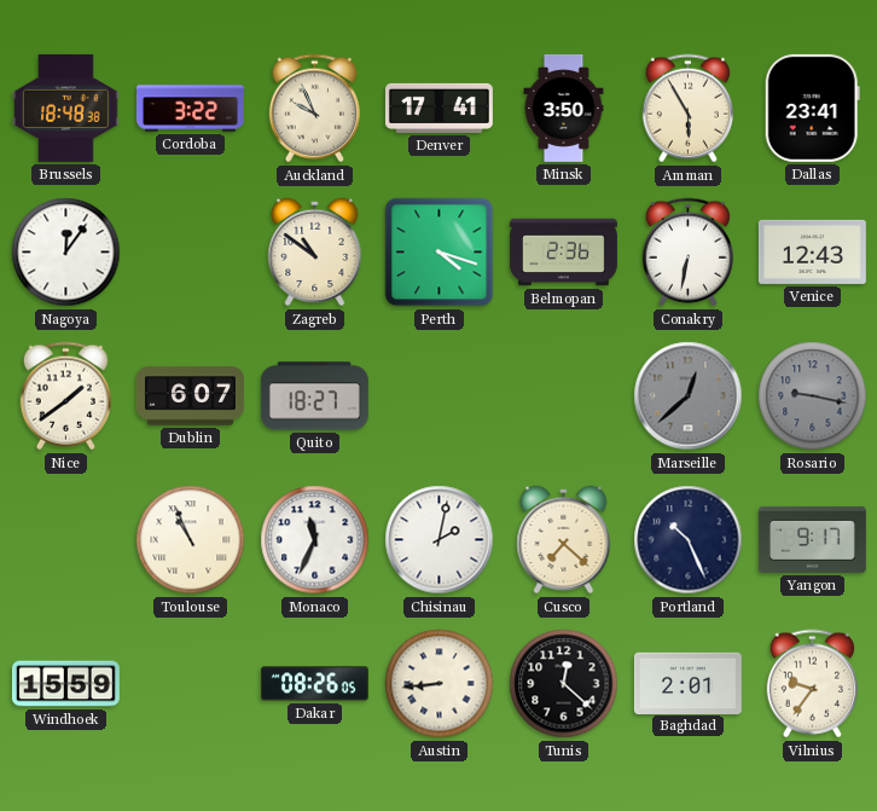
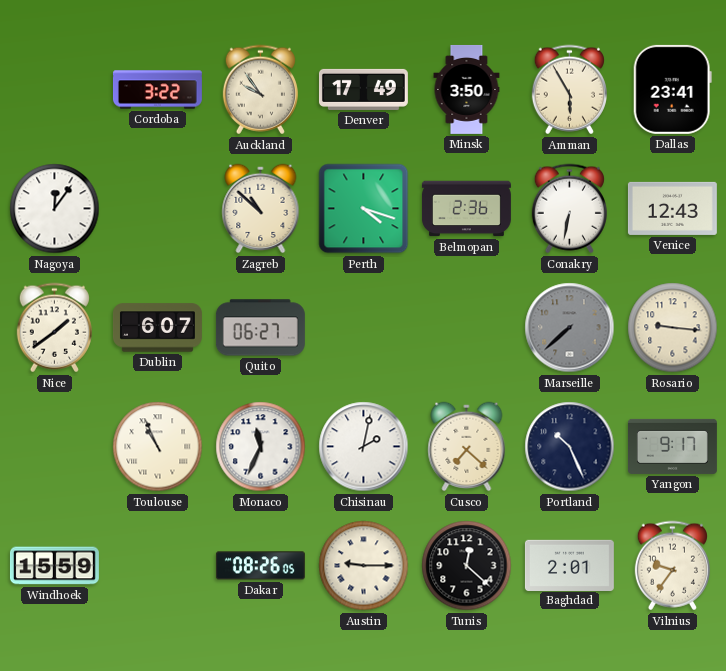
Brussels: 18:48 -> none (66, 108)
Auckland: 9:56 -> 9:54 (260, 90)
Denver: 17:41 -> 17:49 (363, 89)
Zagreb: 10:51 -> 10:52 (261, 209)
Quito: 18:27 -> 06:27 (260, 328)
Marseille: 12:38 -> 7:38 (570, 328)
Rosario: 9:17 -> 9:16 (673, 328)
Rosario dial: grey -> cream (673, 328)
Austin: 8:44 -> 9:15 (364, 566)
